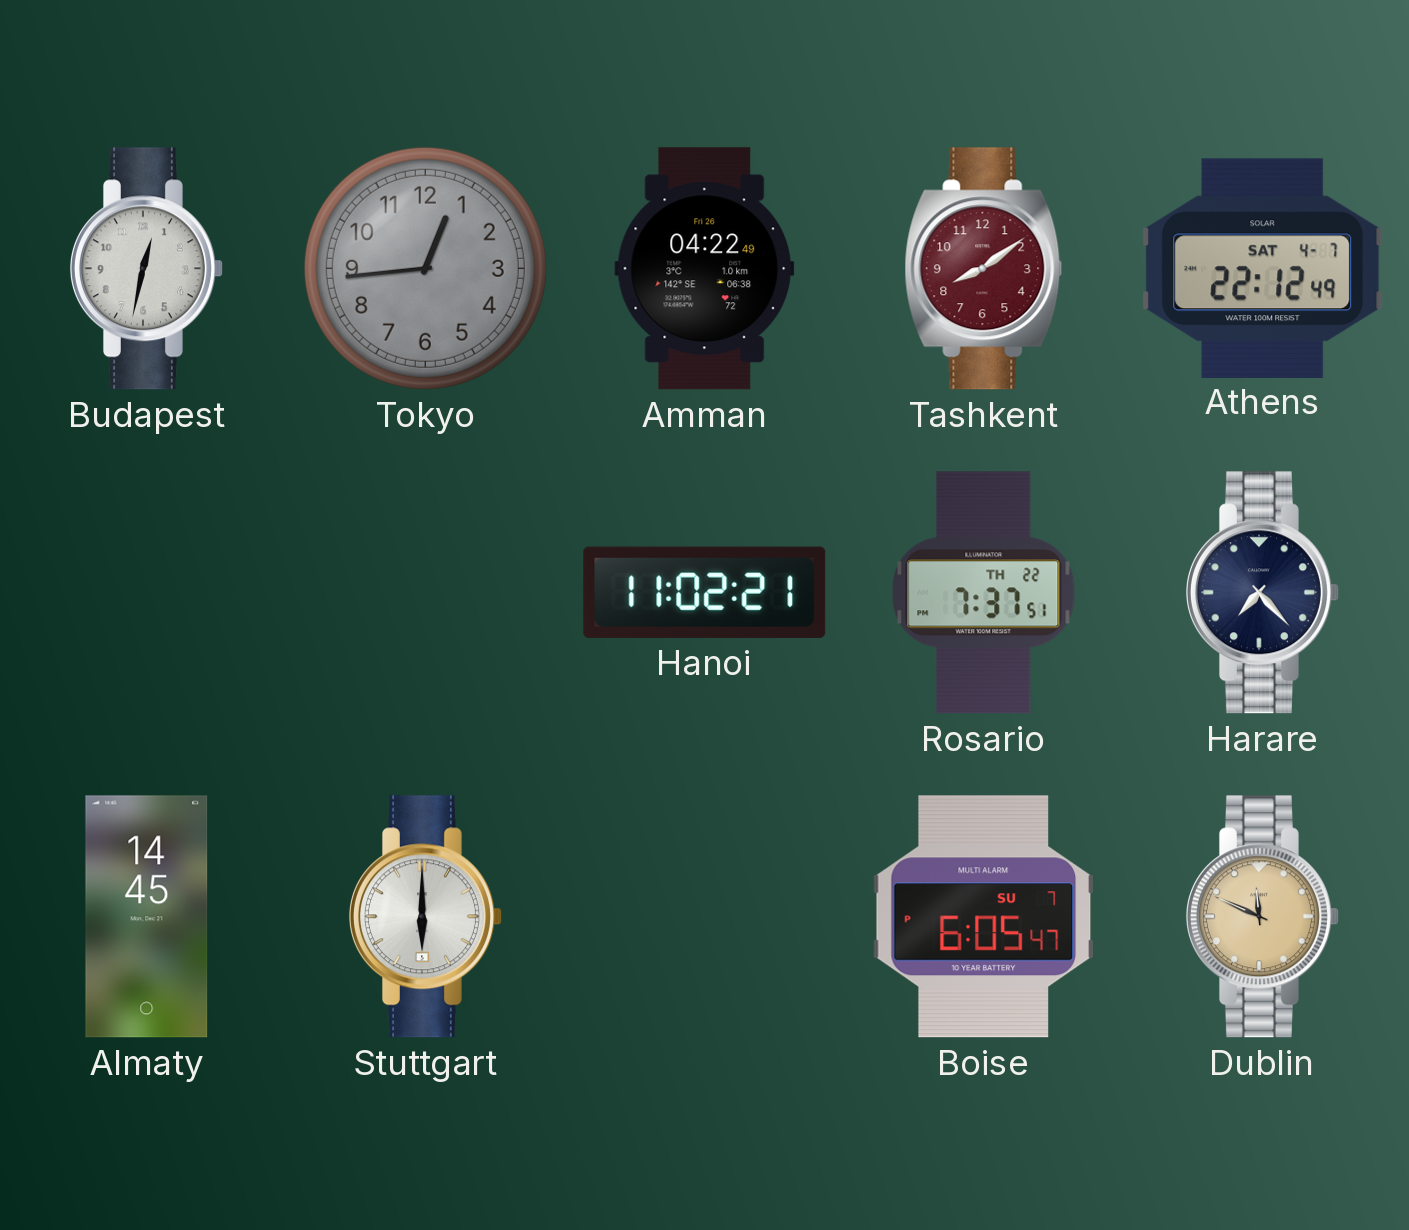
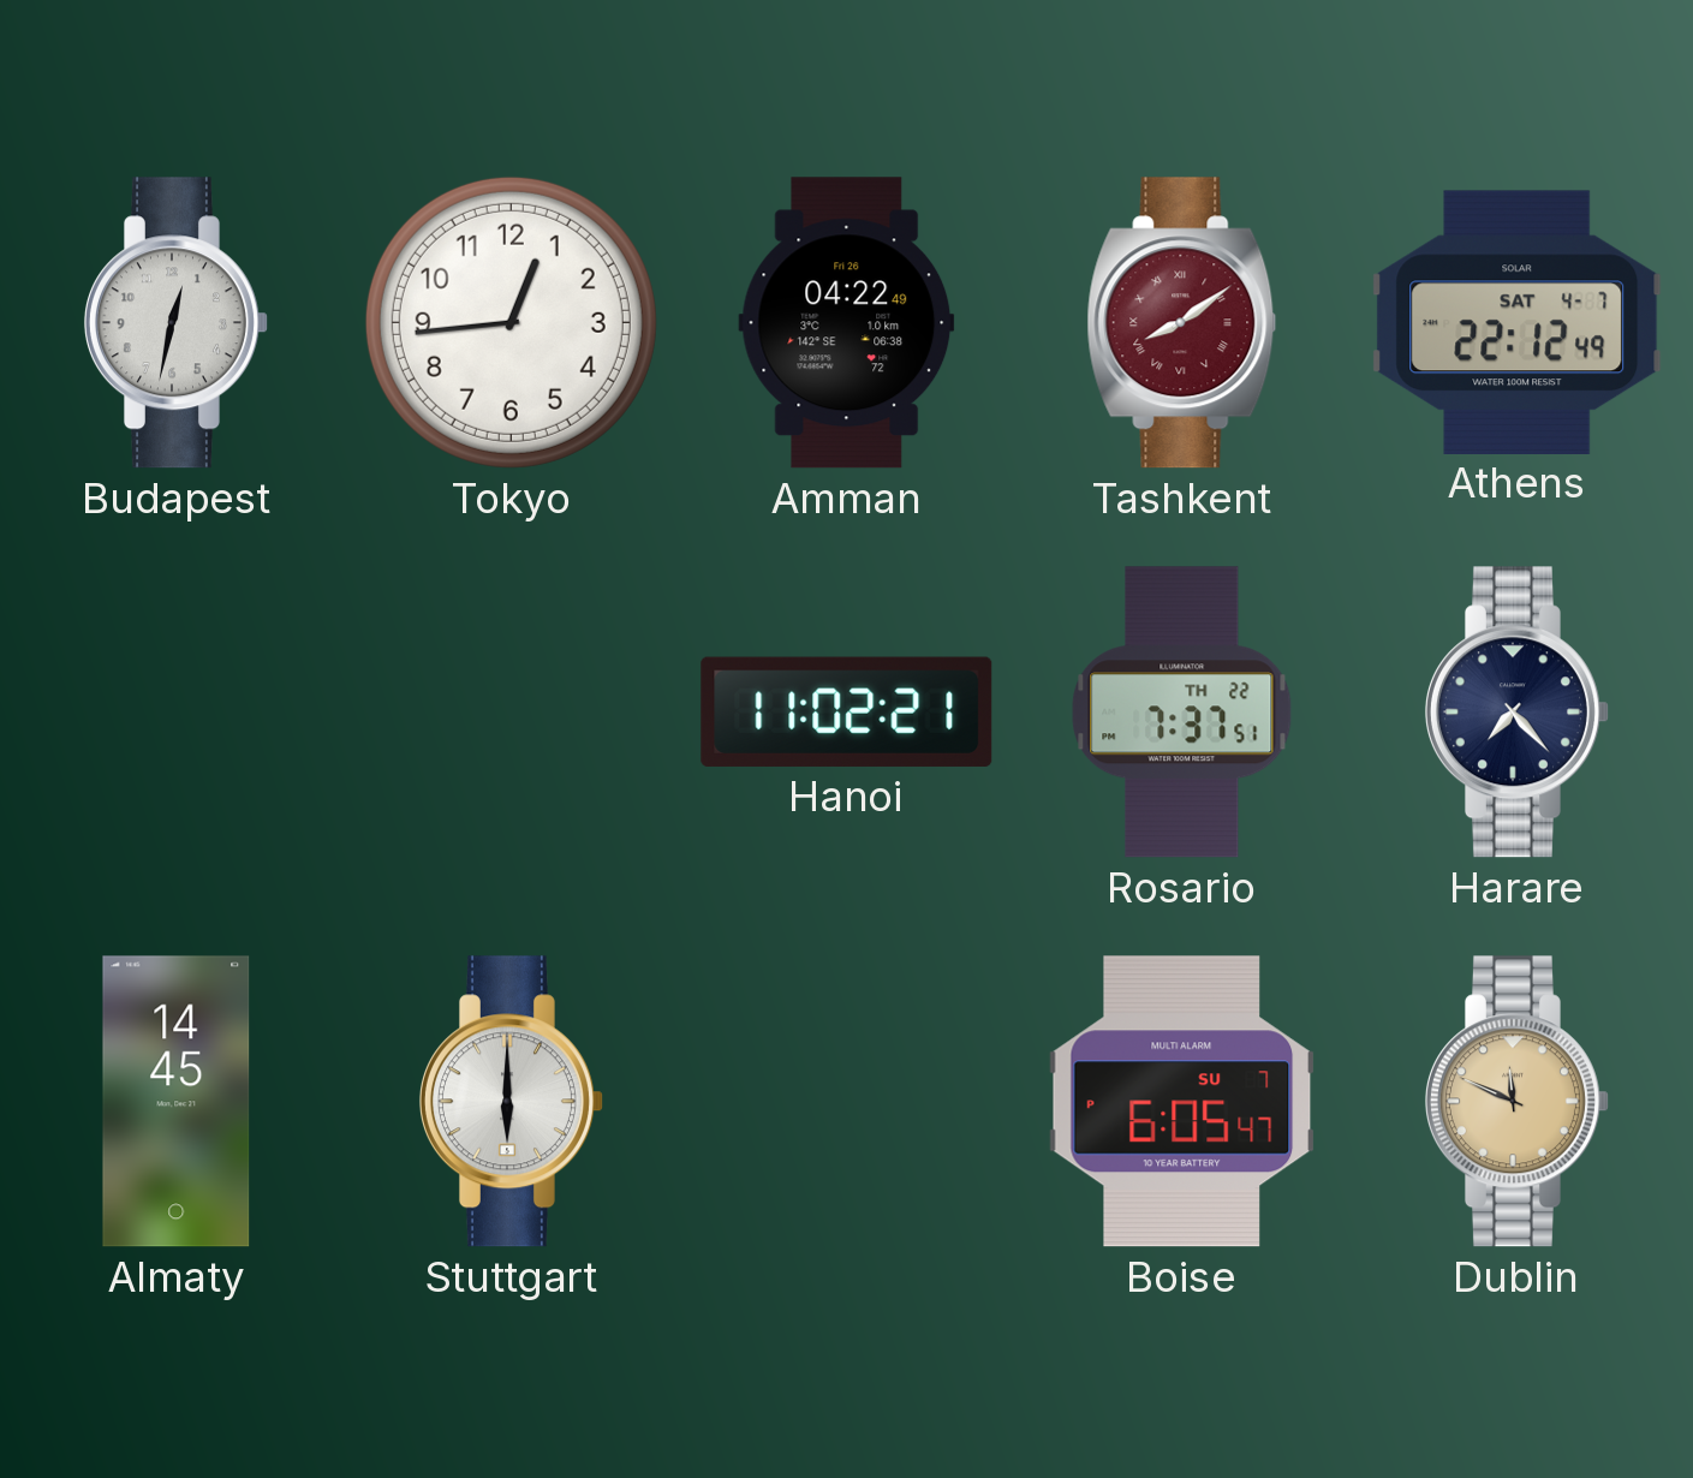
Tokyo dial: grey -> white (511, 322)
Tashkent numerals: Arabic -> Roman (1182, 323)
